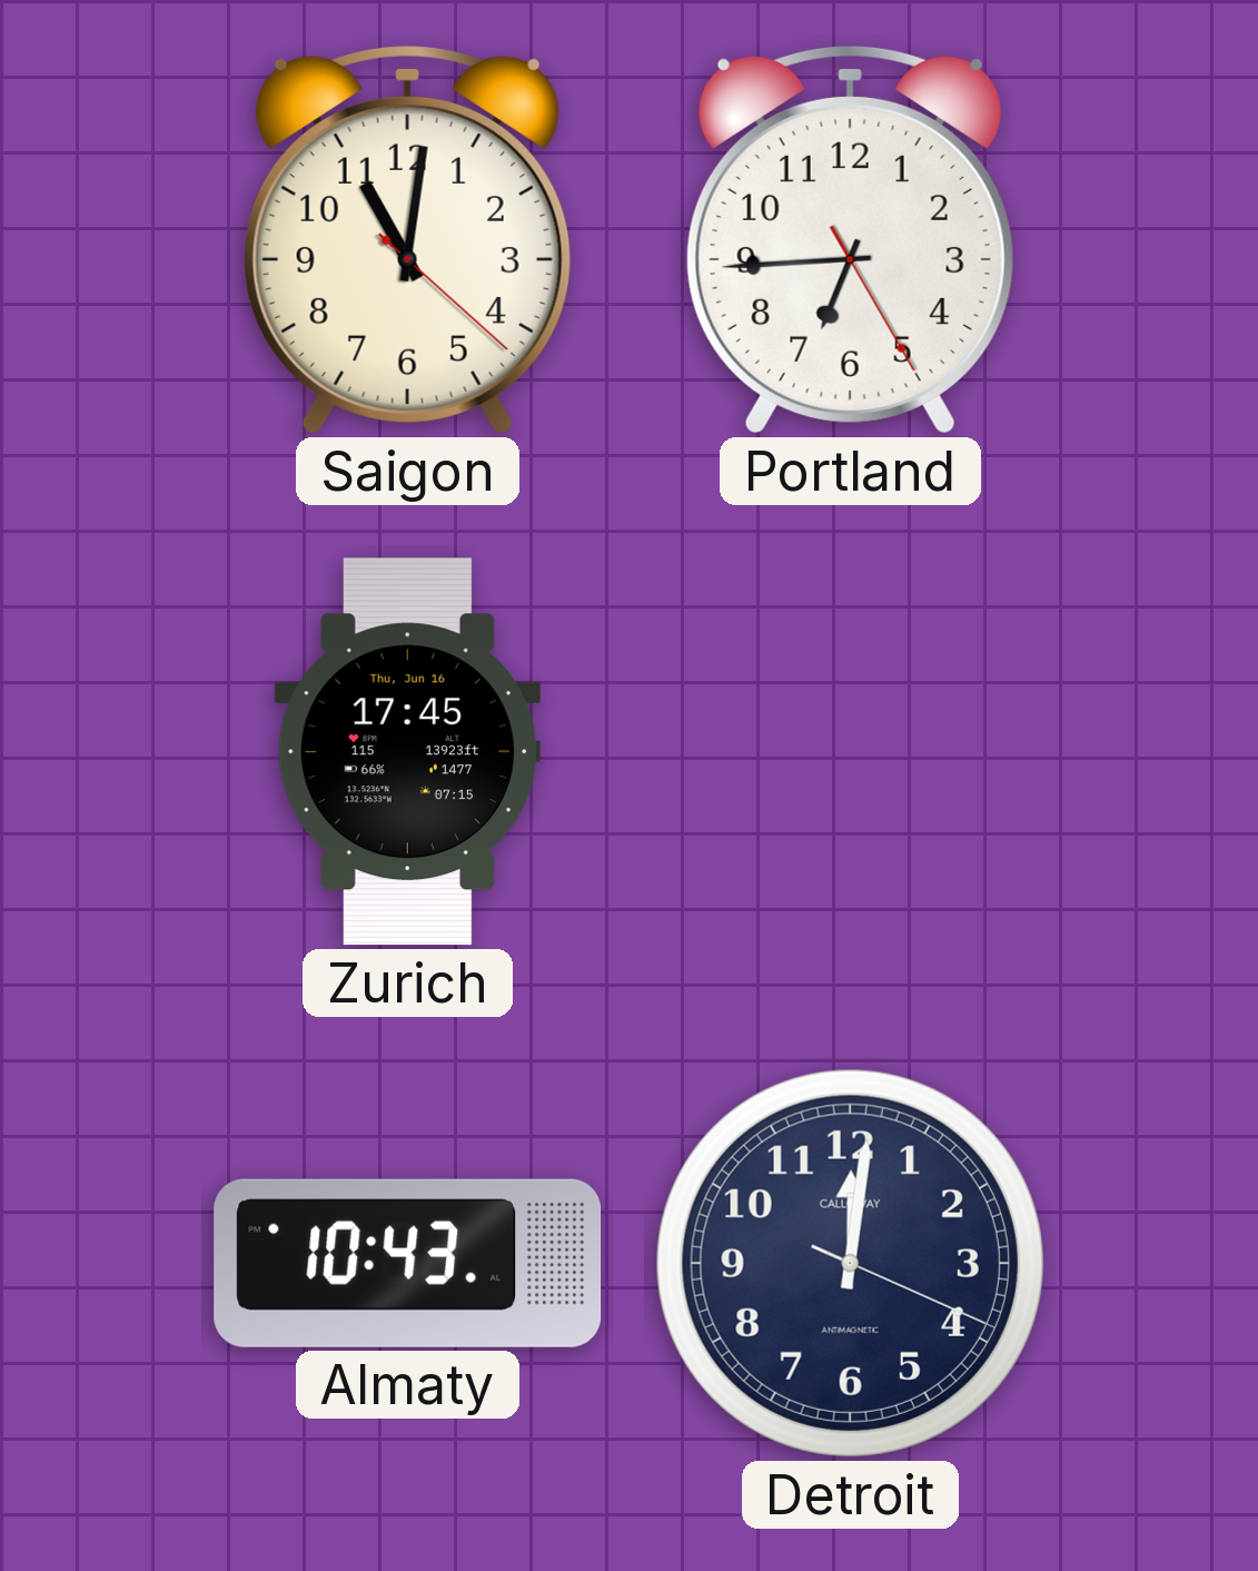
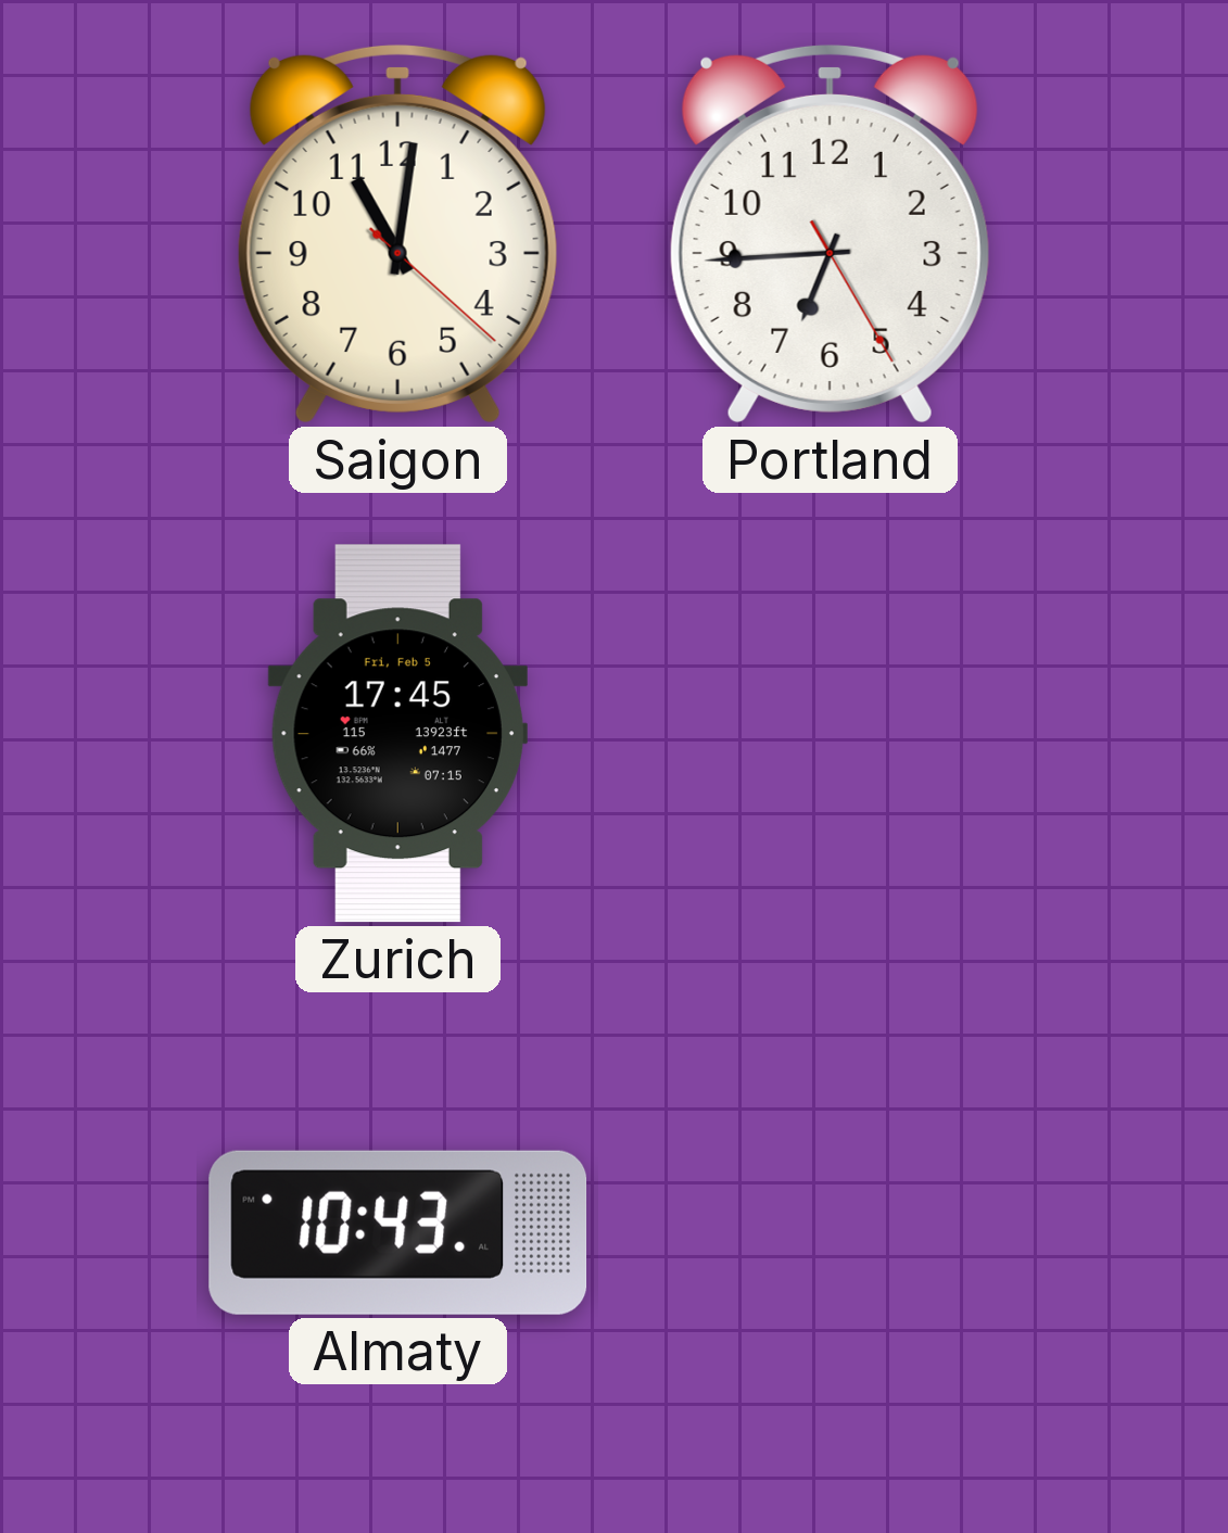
Zurich date: Thu, Jun 16 -> Fri, Feb 5 (397, 734)
Detroit: 12:01 -> none (850, 1263)
